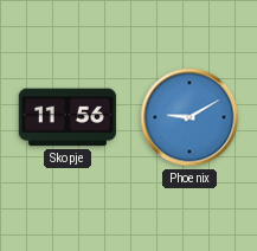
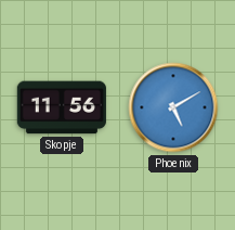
Phoenix: 9:10 -> 5:10 (173, 107)
